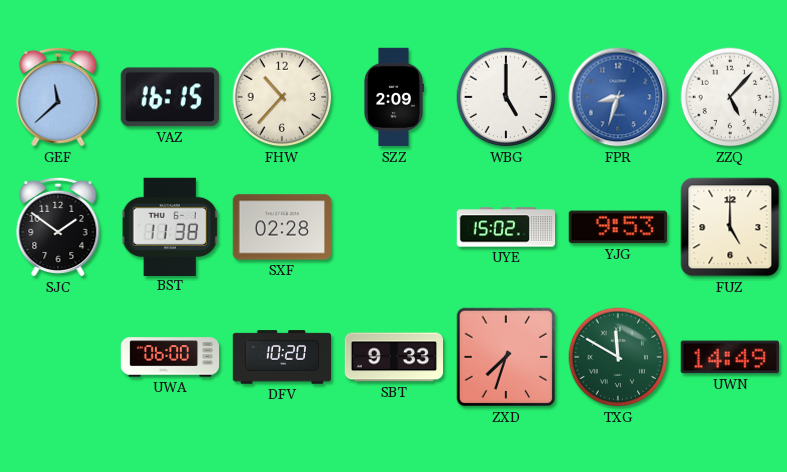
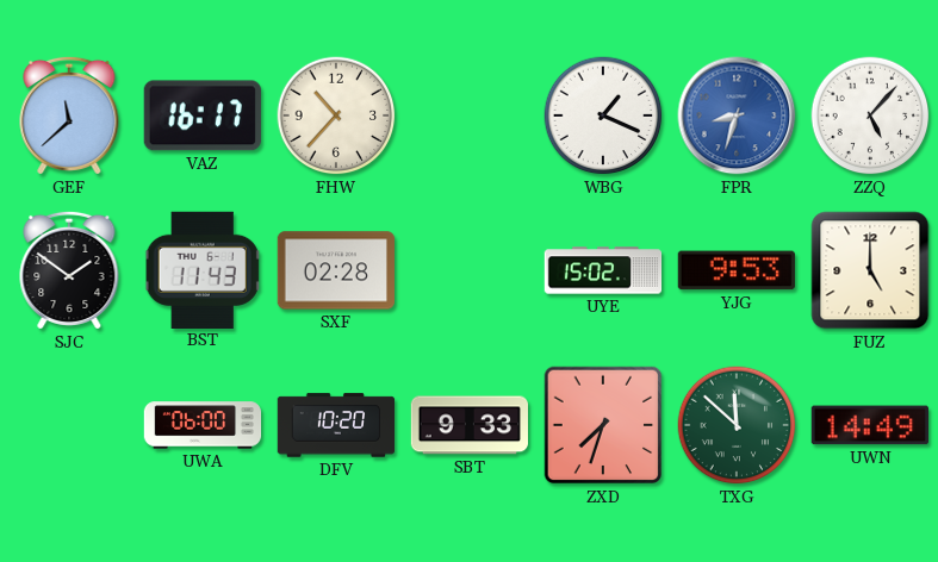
VAZ: 16:15 -> 16:17 (203, 115)
SZZ: 2:09 -> none (393, 97)
WBG: 5:00 -> 1:19 (603, 115)
BST: 11:38 -> 11:43 (203, 269)
TXG: 11:50 -> 11:52 (737, 425)
